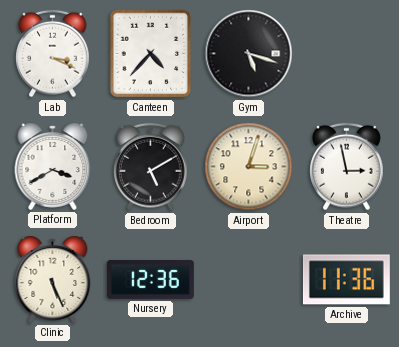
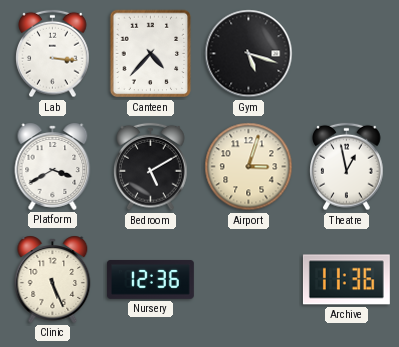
Lab: 3:19 -> 3:16 (53, 54)
Theatre: 2:58 -> 12:58 (347, 167)
